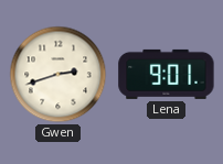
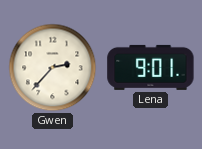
Gwen: 2:42 -> 2:37 (53, 68)
